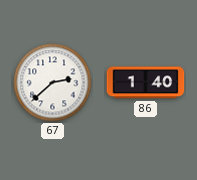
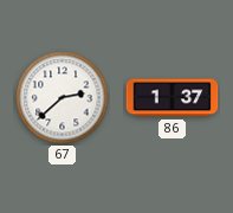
86: 1:40 -> 1:37 (173, 98)
